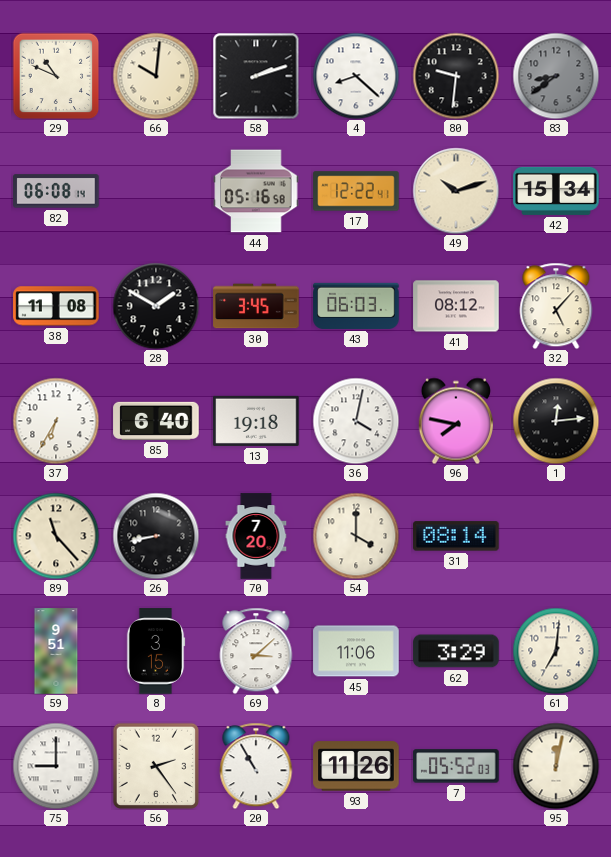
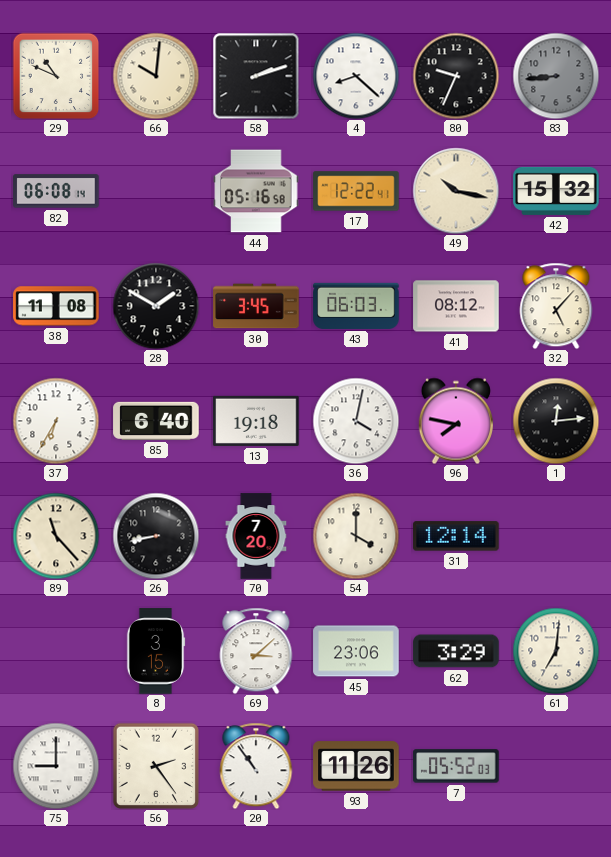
80: 9:31 -> 9:34 (456, 76)
83: 8:39 -> 8:44 (556, 76)
49: 10:12 -> 10:17 (456, 191)
42: 15:34 -> 15:32 (556, 191)
31: 08:14 -> 12:14 (456, 536)
59: 9:51 -> none (56, 651)
45: 11:06 -> 23:06 (356, 651)
20: 10:55 -> 10:54 (256, 766)
95: 12:02 -> none (556, 766)
